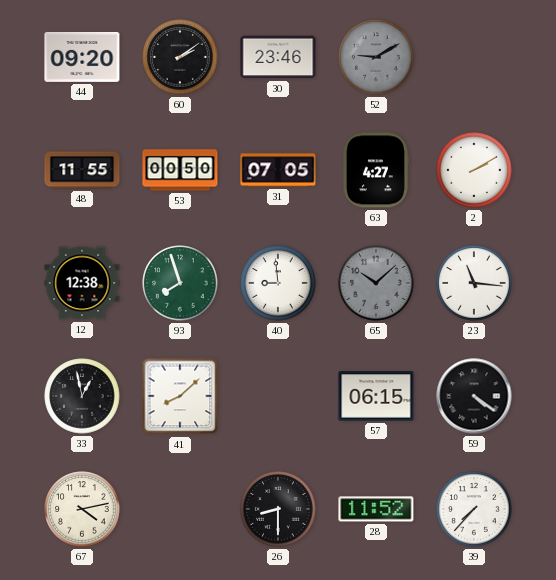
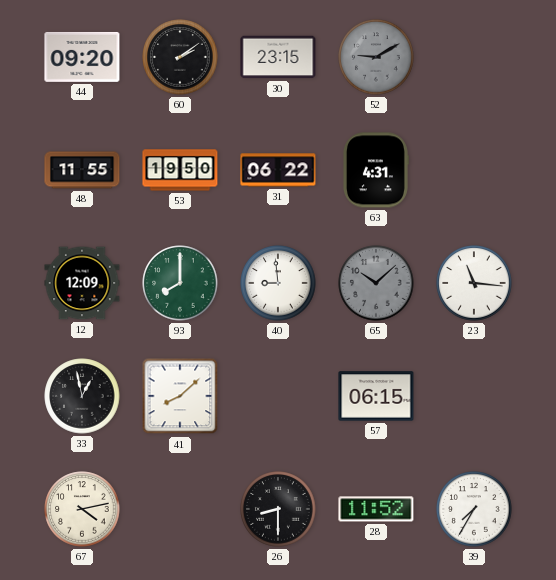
30: 23:46 -> 23:15 (278, 57)
53: 00:50 -> 19:50 (180, 170)
31: 07:05 -> 06:22 (278, 170)
63: 4:27 -> 4:31 (375, 170)
2: 2:10 -> none (474, 170)
12: 12:38 -> 12:09 (82, 283)
93: 7:57 -> 8:00 (180, 283)
59: 4:21 -> none (474, 396)
39: 7:37 -> 7:35 (474, 509)
